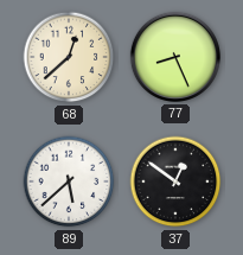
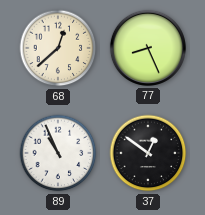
89: 5:38 -> 10:56 (58, 153)
